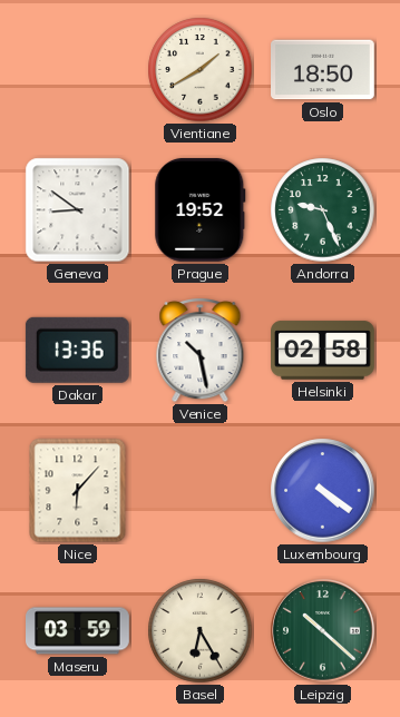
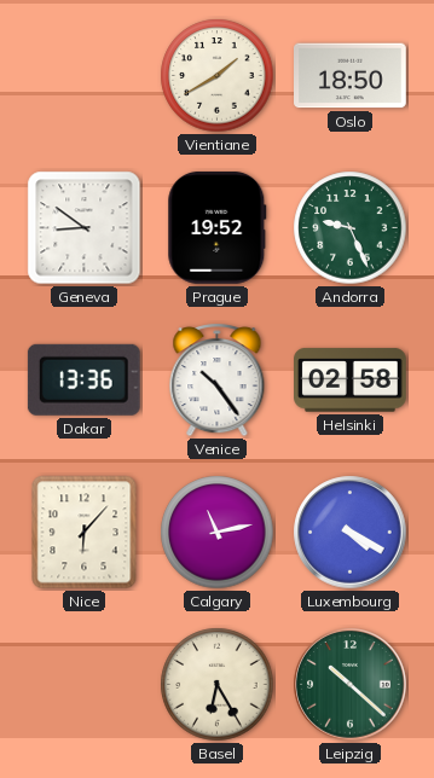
Venice: 10:28 -> 10:24 (218, 381)
Calgary: none -> 11:13 (218, 533)
Luxembourg: 4:21 -> 4:20 (351, 533)
Maseru: 03:59 -> none (78, 631)
